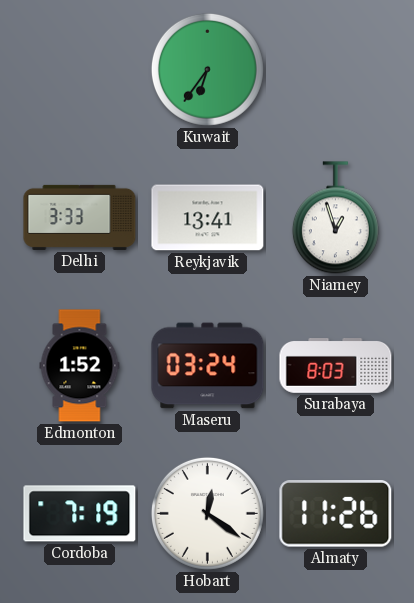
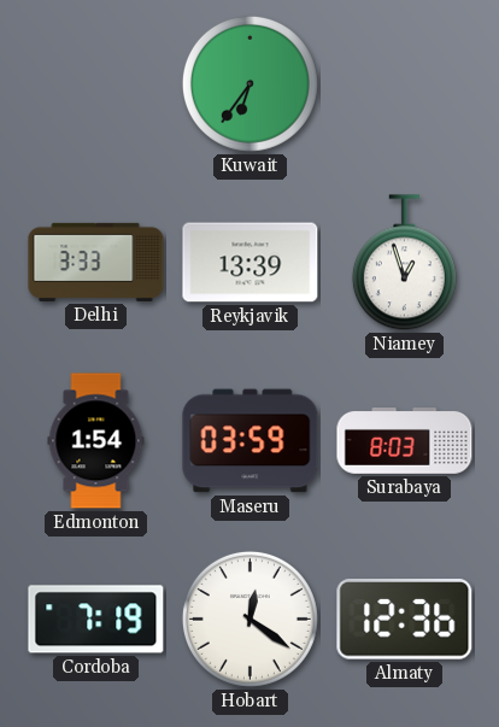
Reykjavik: 13:41 -> 13:39 (251, 263)
Edmonton: 1:52 -> 1:54 (96, 441)
Maseru: 03:24 -> 03:59 (251, 441)
Almaty: 11:26 -> 12:36 (405, 620)
